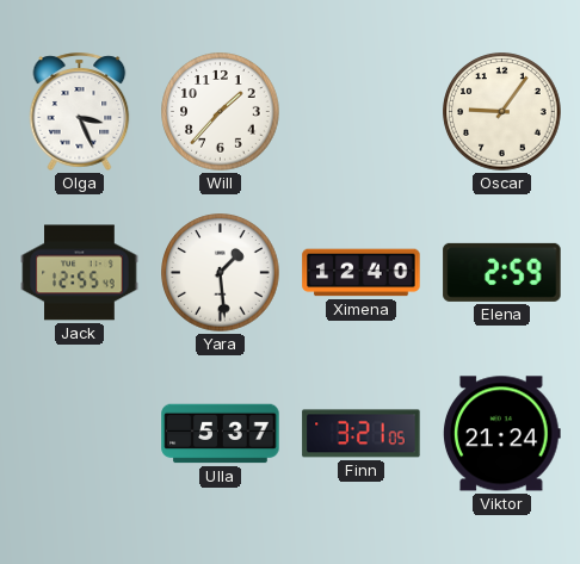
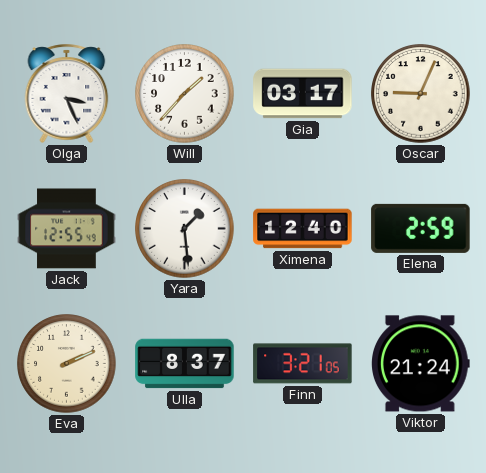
Gia: none -> 03:17 (303, 94)
Oscar: 9:06 -> 9:04 (421, 94)
Eva: none -> 2:11 (67, 364)
Ulla: 5:37 -> 8:37 (185, 364)
